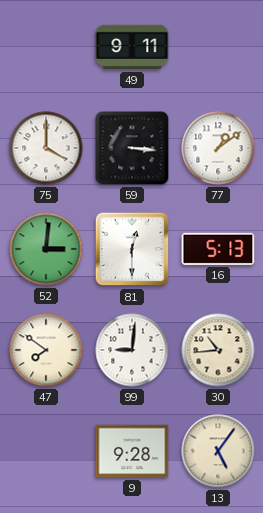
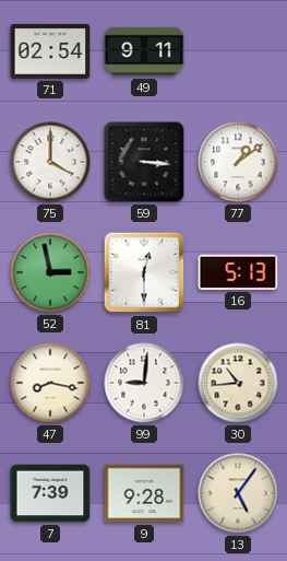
71: none -> 02:54 (50, 51)
52: 3:01 -> 2:58 (50, 272)
47: 7:51 -> 8:17 (50, 383)
7: none -> 7:39 (50, 493)
